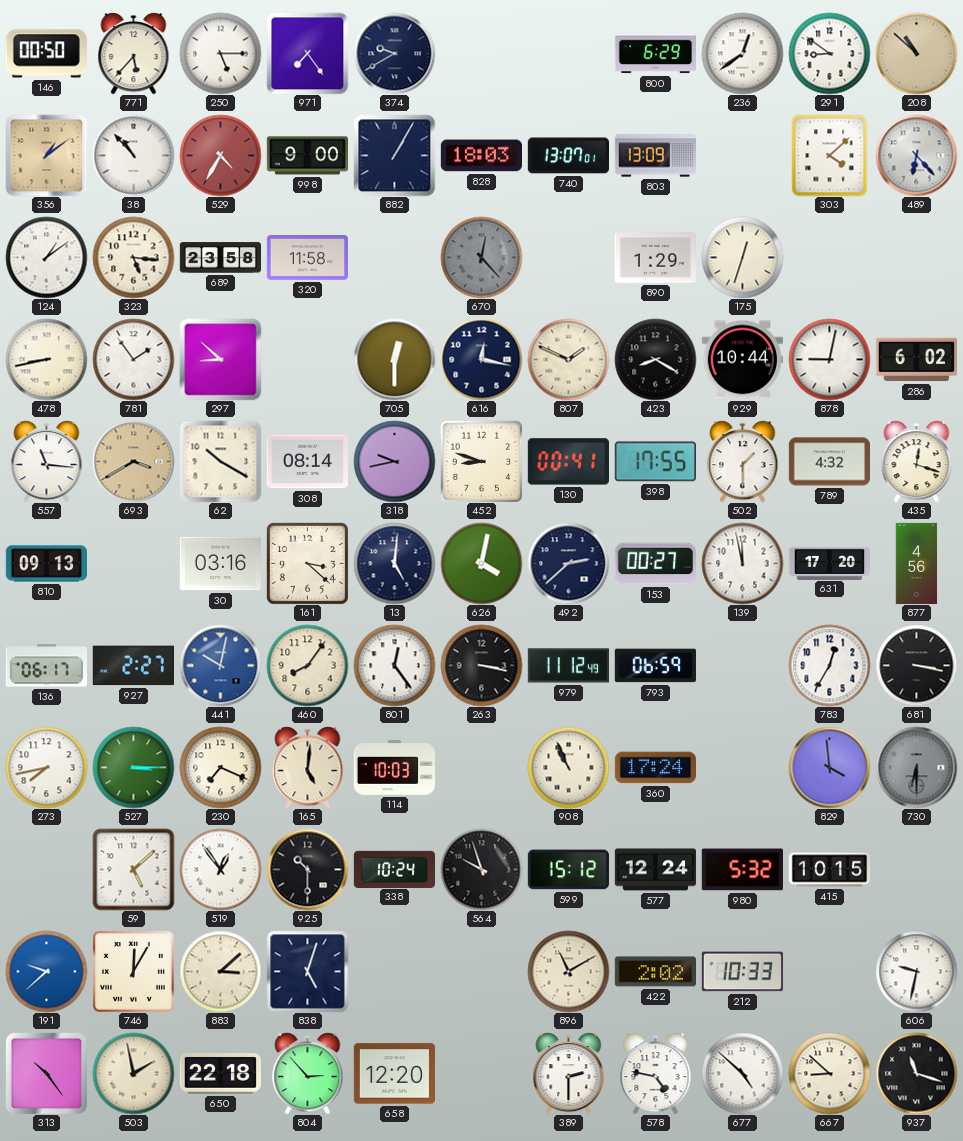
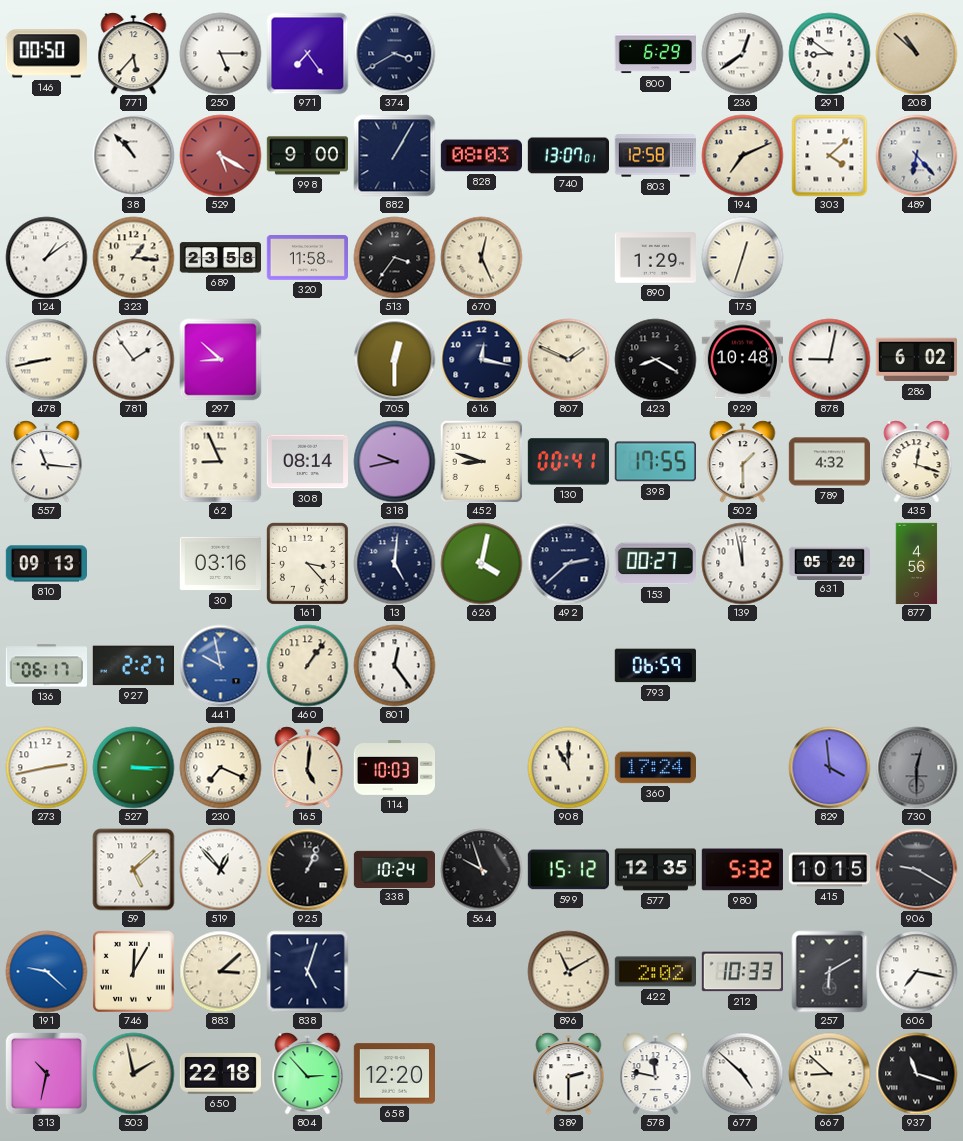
374: 9:40 -> 3:40 (394, 53)
356: 1:09 -> none (46, 155)
529: 4:35 -> 5:20 (220, 155)
828: 18:03 -> 08:03 (481, 156)
803: 13:09 -> 12:58 (655, 156)
194: none -> 7:11 (742, 155)
323: 5:16 -> 1:16 (133, 257)
513: none -> 3:36 (394, 257)
670: 12:23 -> 12:26 (481, 257)
670 dial: grey -> cream (481, 257)
929: 10:44 -> 10:48 (742, 360)
693: 3:40 -> none (133, 461)
62: 10:20 -> 8:56 (220, 461)
161: 3:22 -> 3:23 (307, 563)
631: 17:20 -> 05:20 (829, 563)
441: 10:02 -> 9:58 (220, 665)
460: 8:06 -> 1:06 (307, 665)
263: 3:17 -> none (481, 665)
979: 11:12 -> none (568, 666)
783: 12:35 -> none (829, 665)
681: 3:17 -> none (916, 665)
273: 7:43 -> 2:43 (46, 767)
908: 10:56 -> 11:00 (568, 767)
730: 6:30 -> 12:30 (916, 767)
519: 12:54 -> 12:53 (220, 869)
925: 10:30 -> 1:04 (307, 869)
577: 12:24 -> 12:35 (655, 870)
906: none -> 9:20 (916, 869)
191: 9:38 -> 9:22 (46, 971)
257: none -> 6:10 (830, 971)
606: 9:32 -> 7:17 (916, 971)
313: 10:24 -> 10:32 (46, 1073)
578: 4:47 -> 11:47 (656, 1073)
